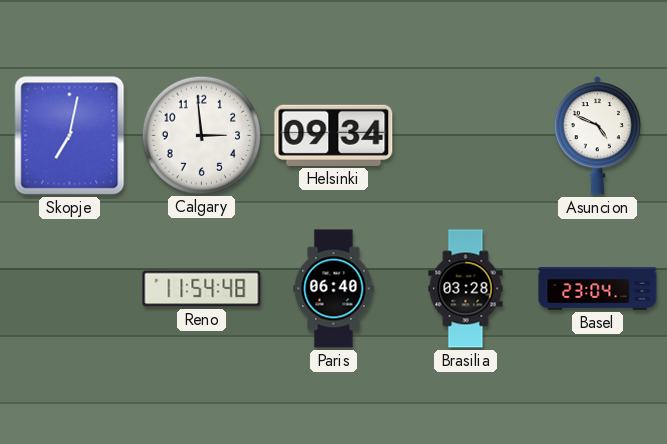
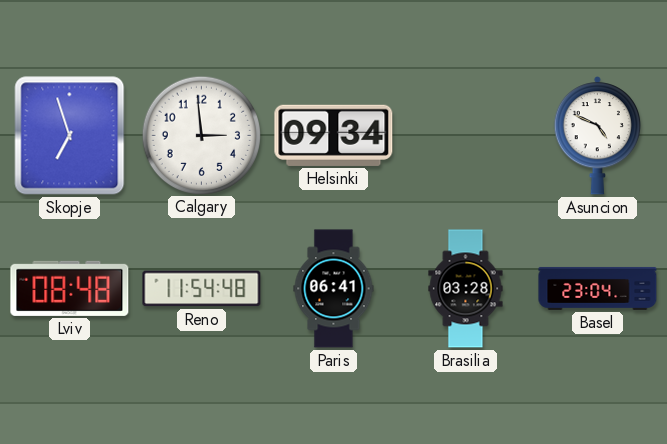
Skopje: 7:02 -> 6:57 (70, 136)
Lviv: none -> 08:48 (70, 288)
Paris: 06:40 -> 06:41 (334, 289)
